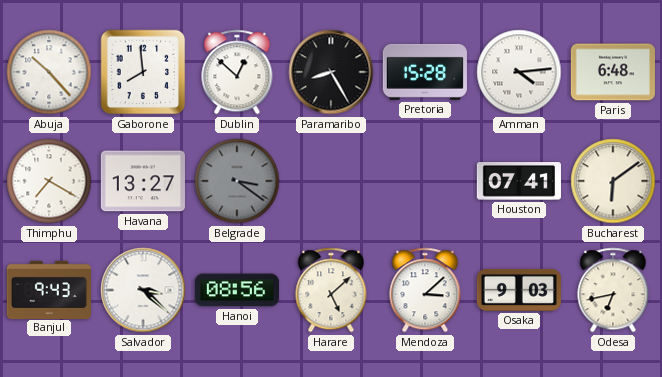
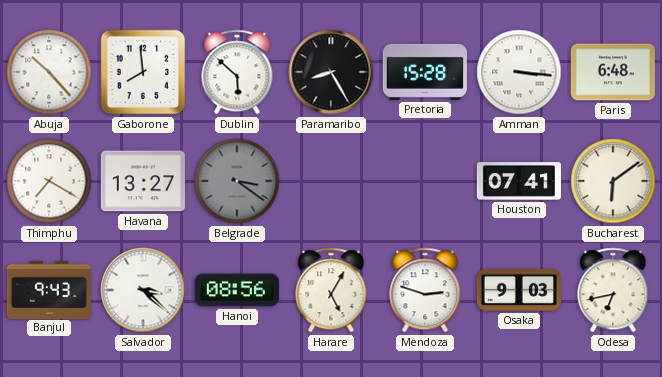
Dublin: 12:52 -> 5:52 (237, 72)
Amman: 4:14 -> 3:16 (519, 72)
Harare: 5:08 -> 5:05 (331, 290)
Mendoza: 3:08 -> 2:48 (425, 290)
